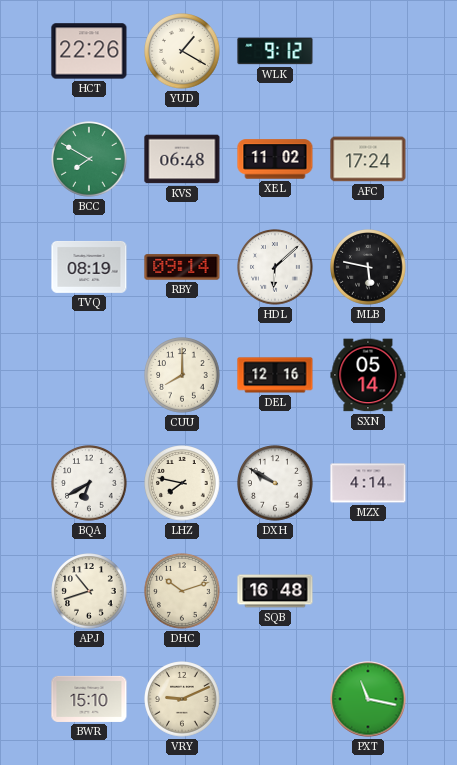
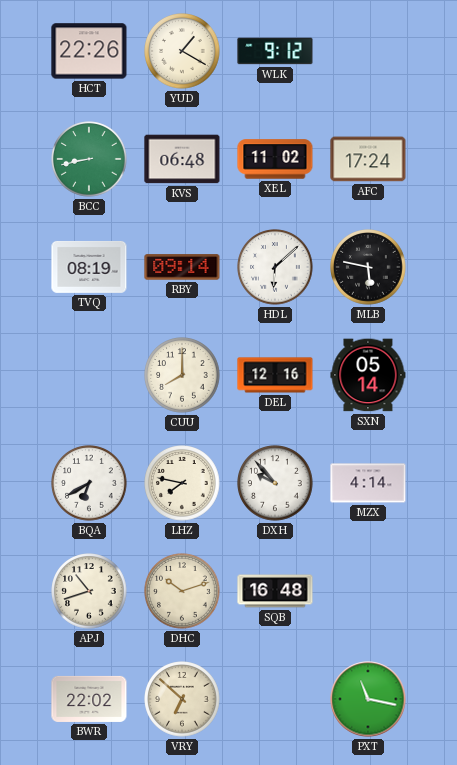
BCC: 7:50 -> 8:43 (89, 159)
DXH: 9:50 -> 9:53 (275, 483)
BWR: 15:10 -> 22:02 (89, 699)
VRY: 9:11 -> 6:52 (182, 699)
